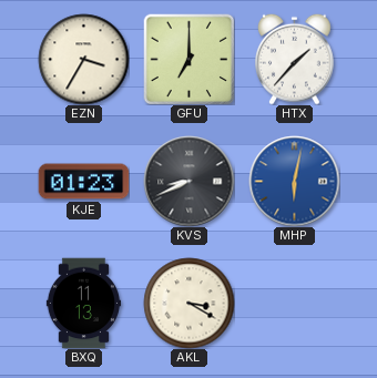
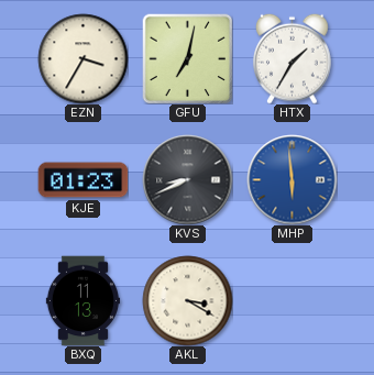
GFU: 7:00 -> 7:02 (187, 58)
HTX: 1:37 -> 1:35 (293, 58)
MHP: 6:02 -> 5:59 (291, 179)
